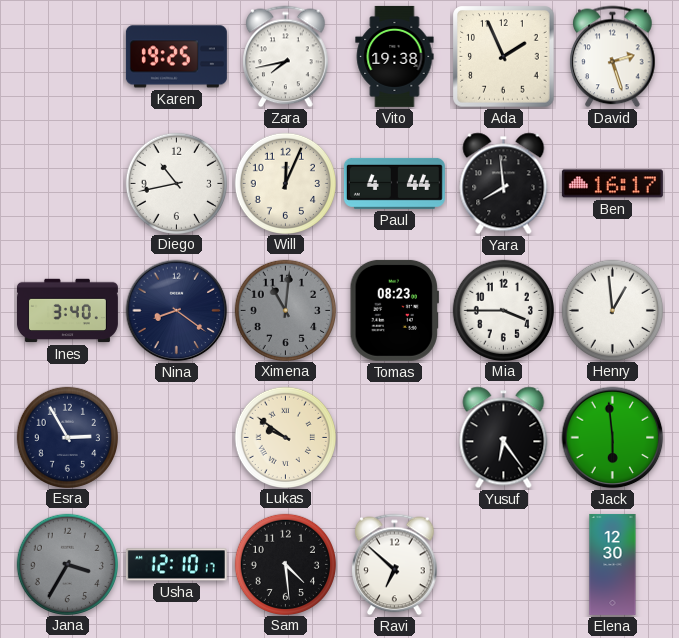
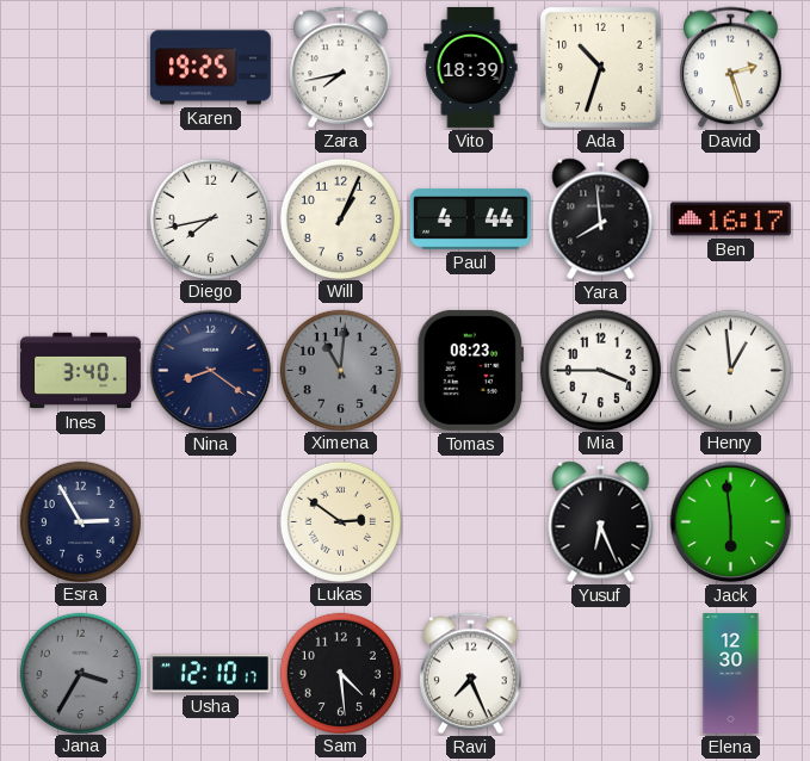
Vito: 19:38 -> 18:39 (471, 67)
Ada: 1:56 -> 10:33 (601, 68)
Diego: 10:43 -> 7:43 (210, 218)
Will: 12:04 -> 1:04 (340, 218)
Lukas: 9:51 -> 2:51 (340, 521)
Yusuf: 6:24 -> 6:26 (601, 522)
Ravi: 6:52 -> 7:26 (471, 674)
